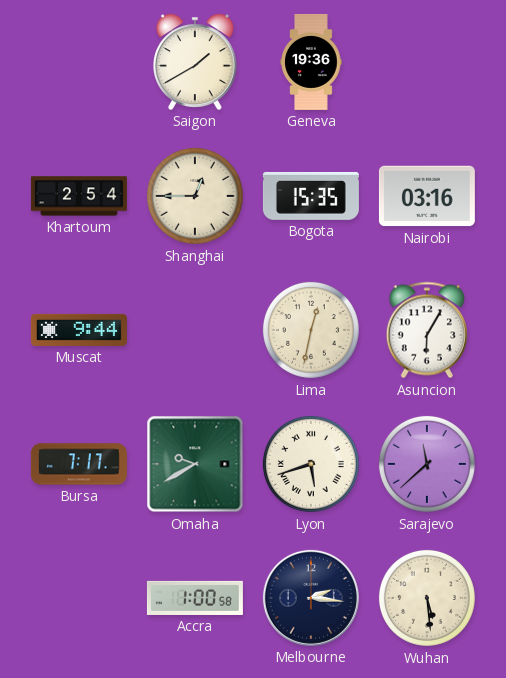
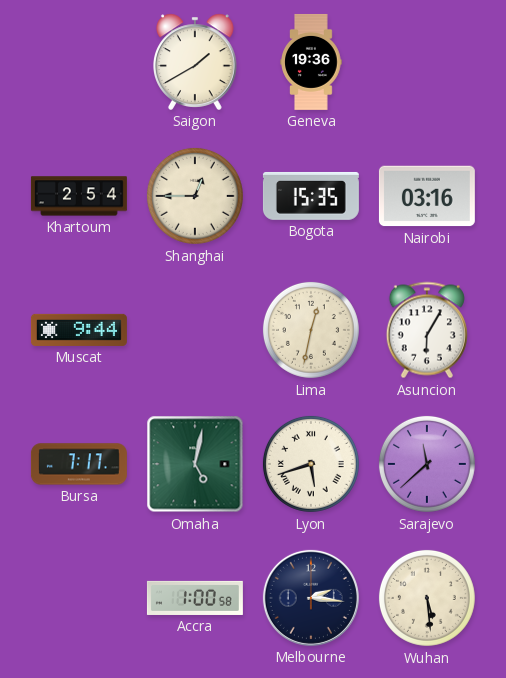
Omaha: 9:40 -> 5:02 (195, 464)
